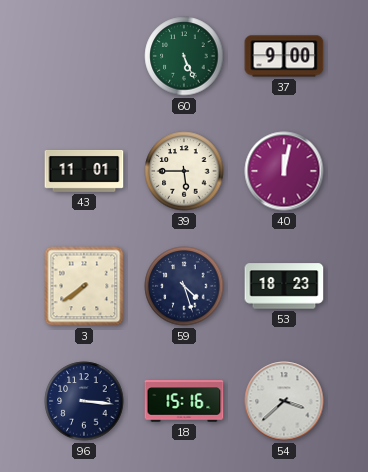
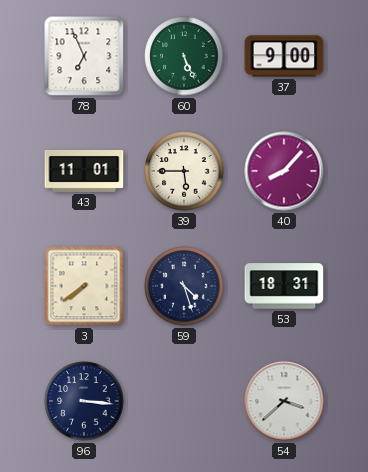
78: none -> 6:56 (84, 56)
40: 12:02 -> 8:07 (284, 171)
53: 18:23 -> 18:31 (284, 286)
18: 15:16 -> none (184, 401)
